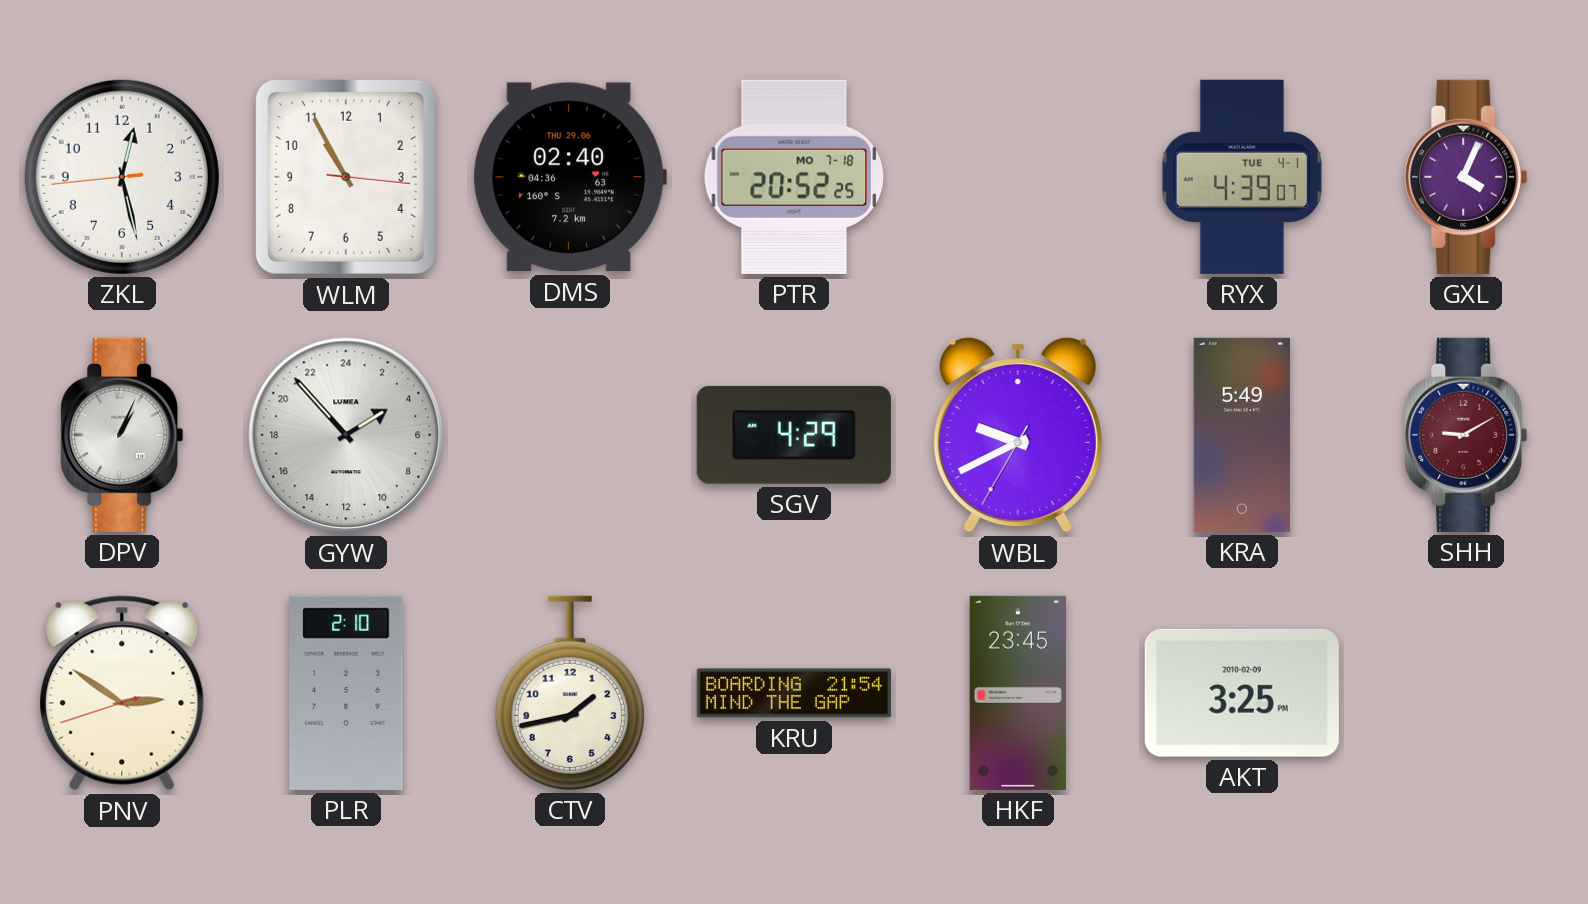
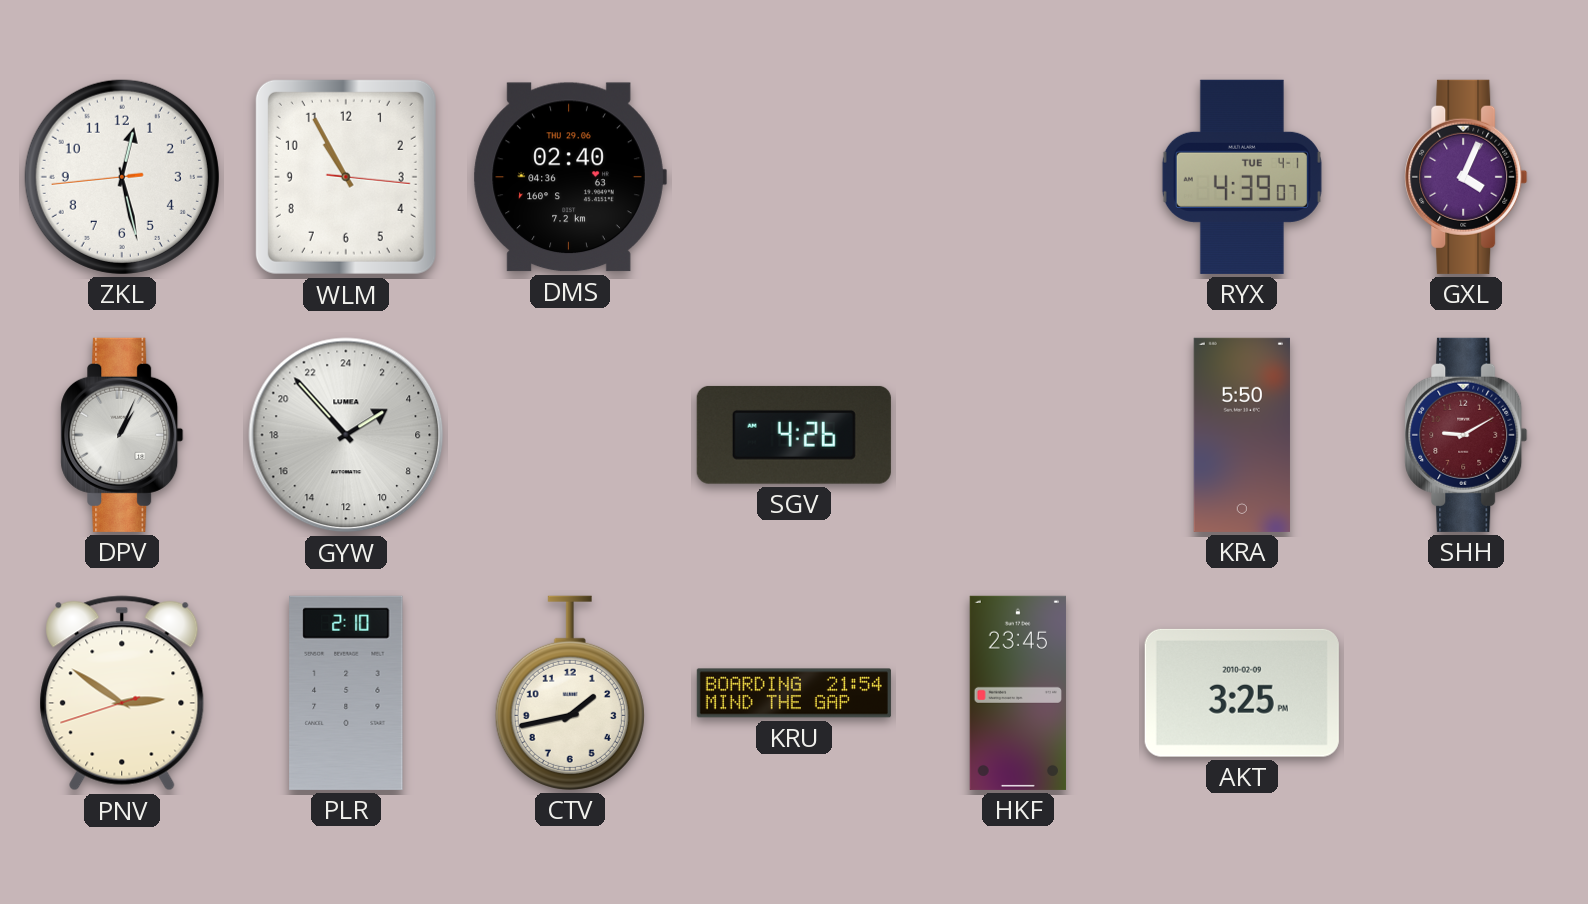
PTR: 20:52 -> none (794, 177)
SGV: 4:29 -> 4:26 (794, 435)
WBL: 9:40 -> none (1018, 435)
KRA: 5:49 -> 5:50 (1242, 435)
